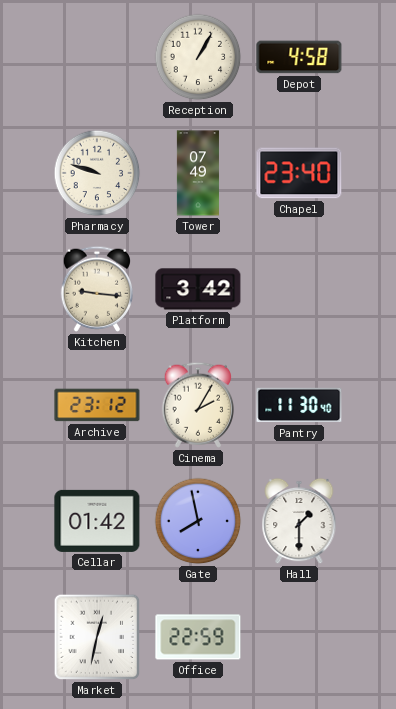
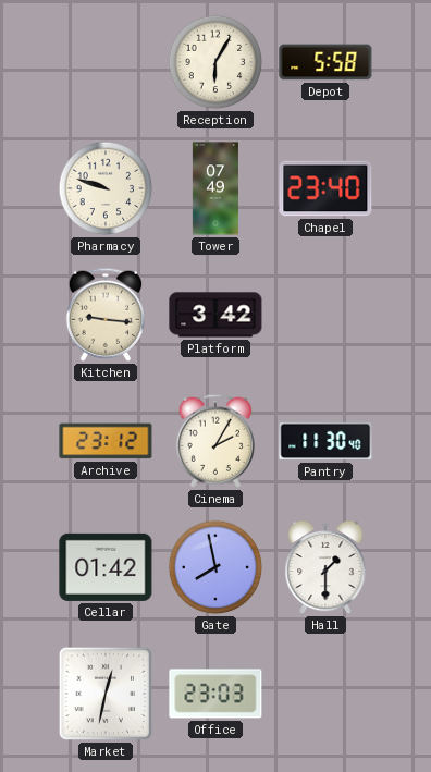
Reception: 1:05 -> 6:05 (215, 62)
Depot: 4:58 -> 5:58 (325, 62)
Office: 22:59 -> 23:03 (215, 694)
